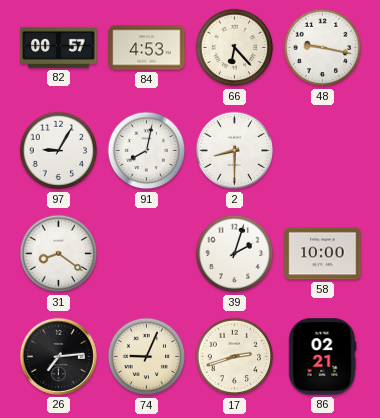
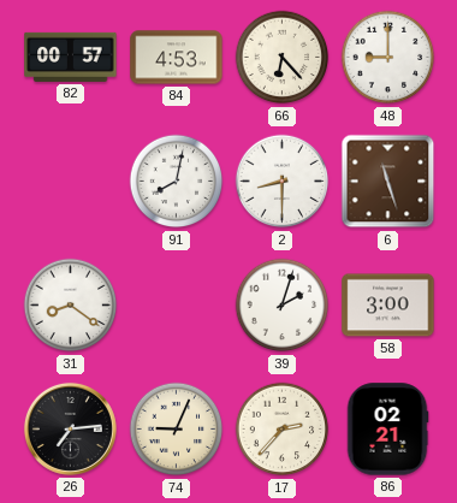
48: 9:17 -> 9:00 (388, 58)
97: 9:05 -> none (59, 151)
6: none -> 11:27 (388, 182)
58: 10:00 -> 3:00 (388, 306)
17: 2:42 -> 2:37 (283, 430)
